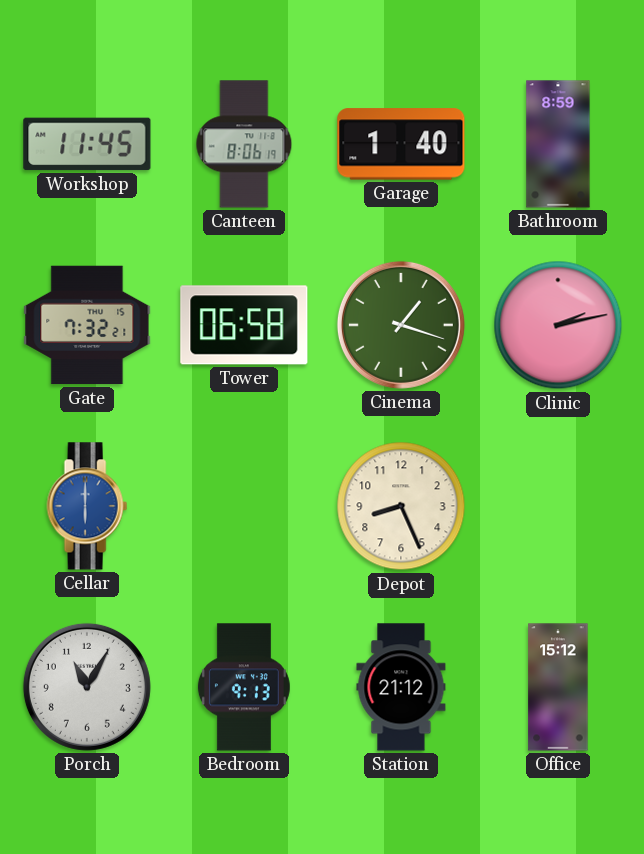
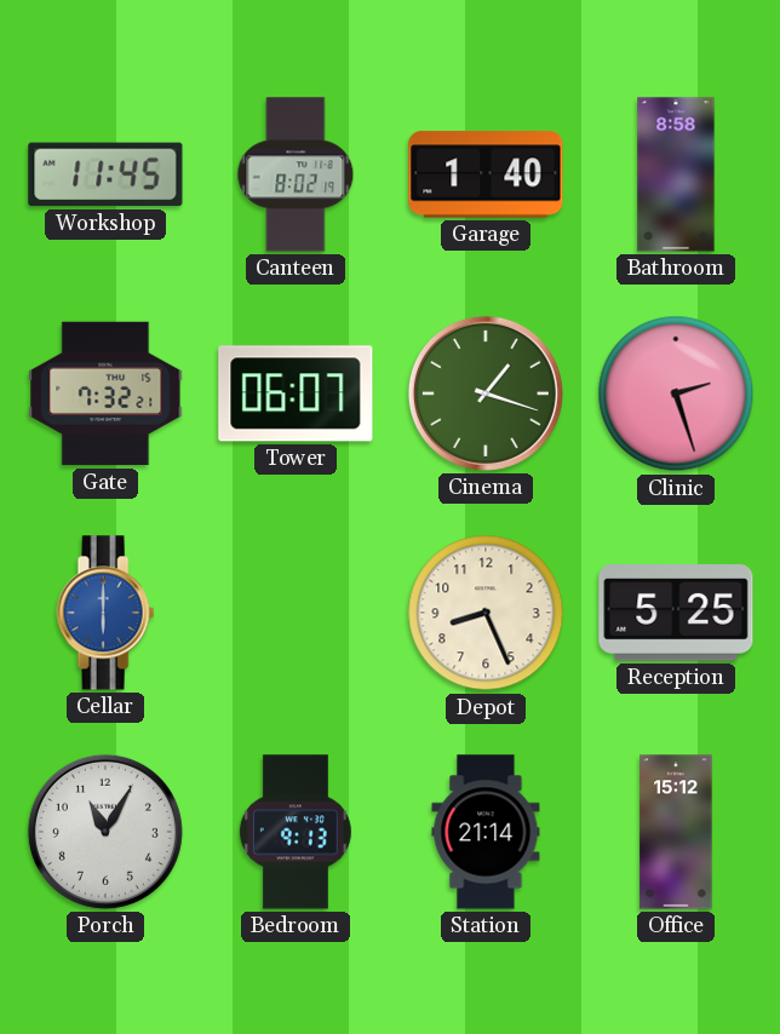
Canteen: 8:06 -> 8:02 (296, 174)
Bathroom: 8:59 -> 8:58 (676, 174)
Tower: 06:58 -> 06:07 (296, 394)
Clinic: 2:13 -> 2:27 (676, 394)
Reception: none -> 5:25 (676, 613)
Station: 21:12 -> 21:14 (486, 832)
